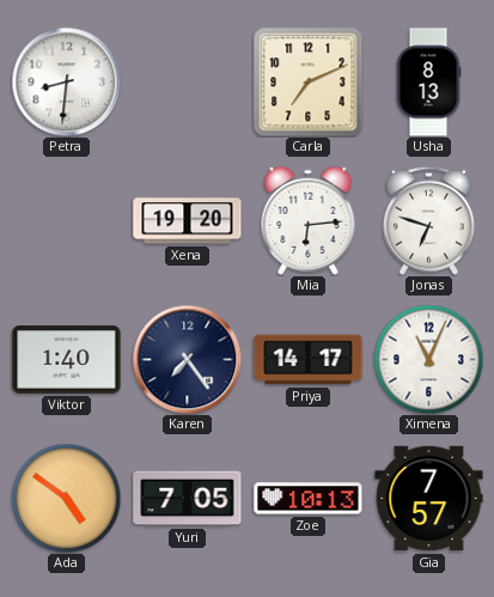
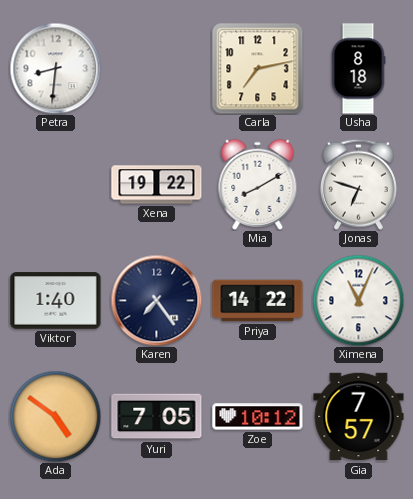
Carla: 7:11 -> 7:13 (258, 69)
Usha: 8:13 -> 8:18 (358, 69)
Xena: 19:20 -> 19:22 (157, 185)
Mia: 6:14 -> 8:10 (258, 184)
Priya: 14:17 -> 14:22 (258, 301)
Zoe: 10:13 -> 10:12 (258, 417)
